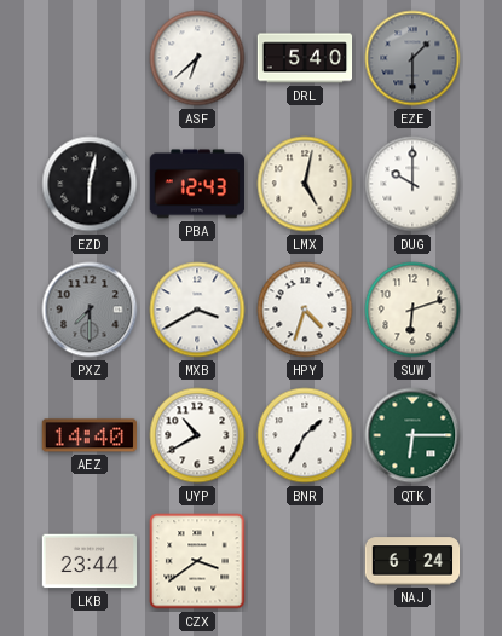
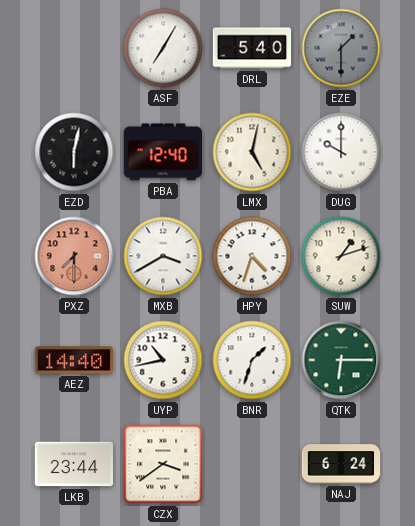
ASF: 6:38 -> 7:05 (163, 48)
PBA: 12:43 -> 12:40 (162, 152)
PXZ dial: grey -> salmon (74, 256)
SUW: 6:12 -> 1:12 (341, 256)
UYP: 10:40 -> 10:43 (163, 360)
BNR: 1:35 -> 1:33 (252, 360)
